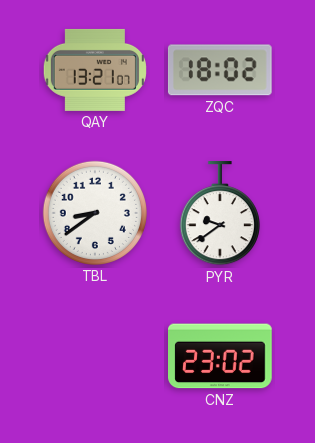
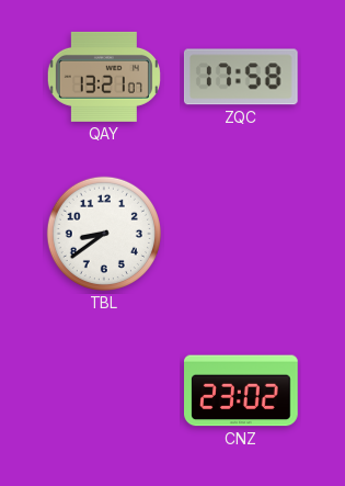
ZQC: 18:02 -> 17:58 (241, 77)
PYR: 9:39 -> none (220, 214)
